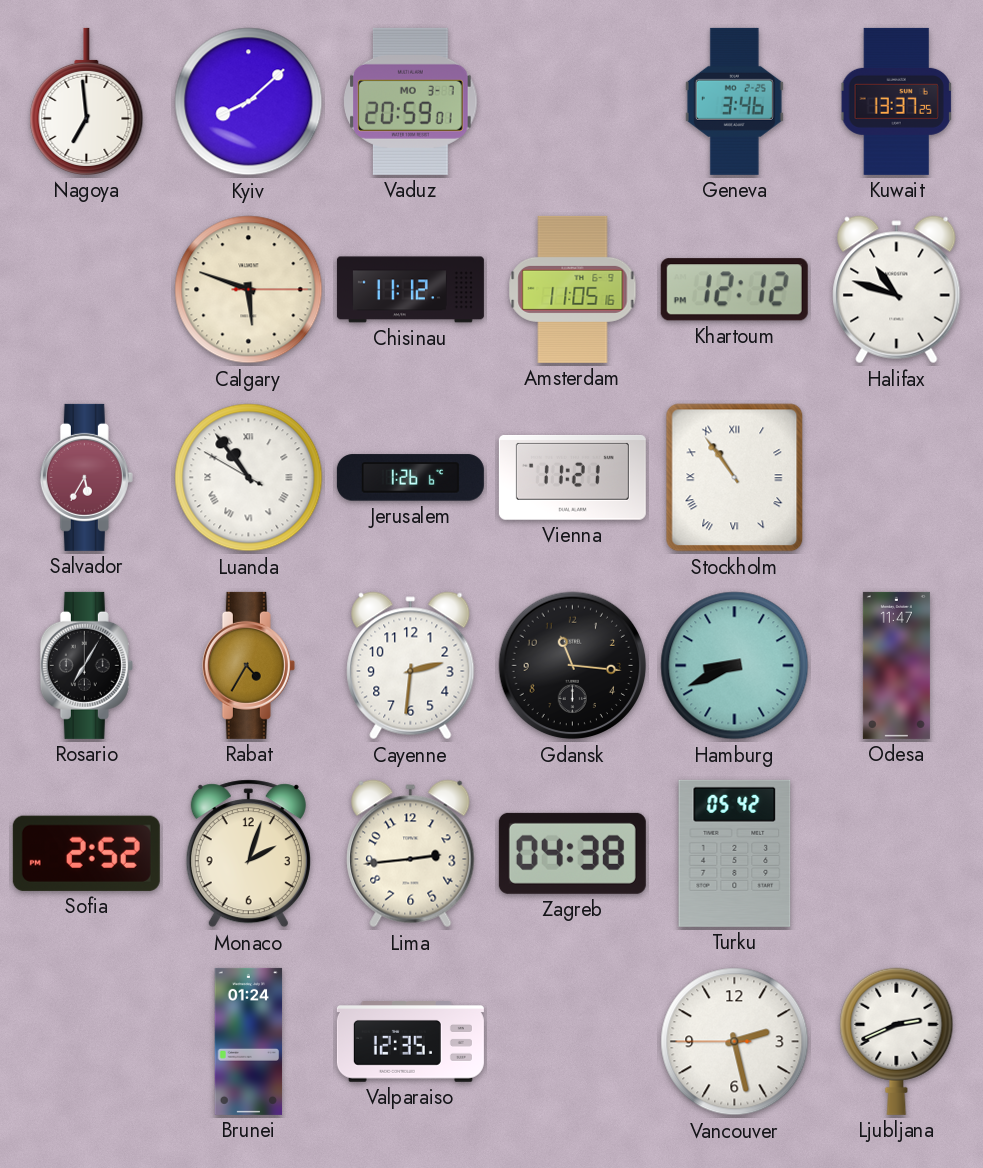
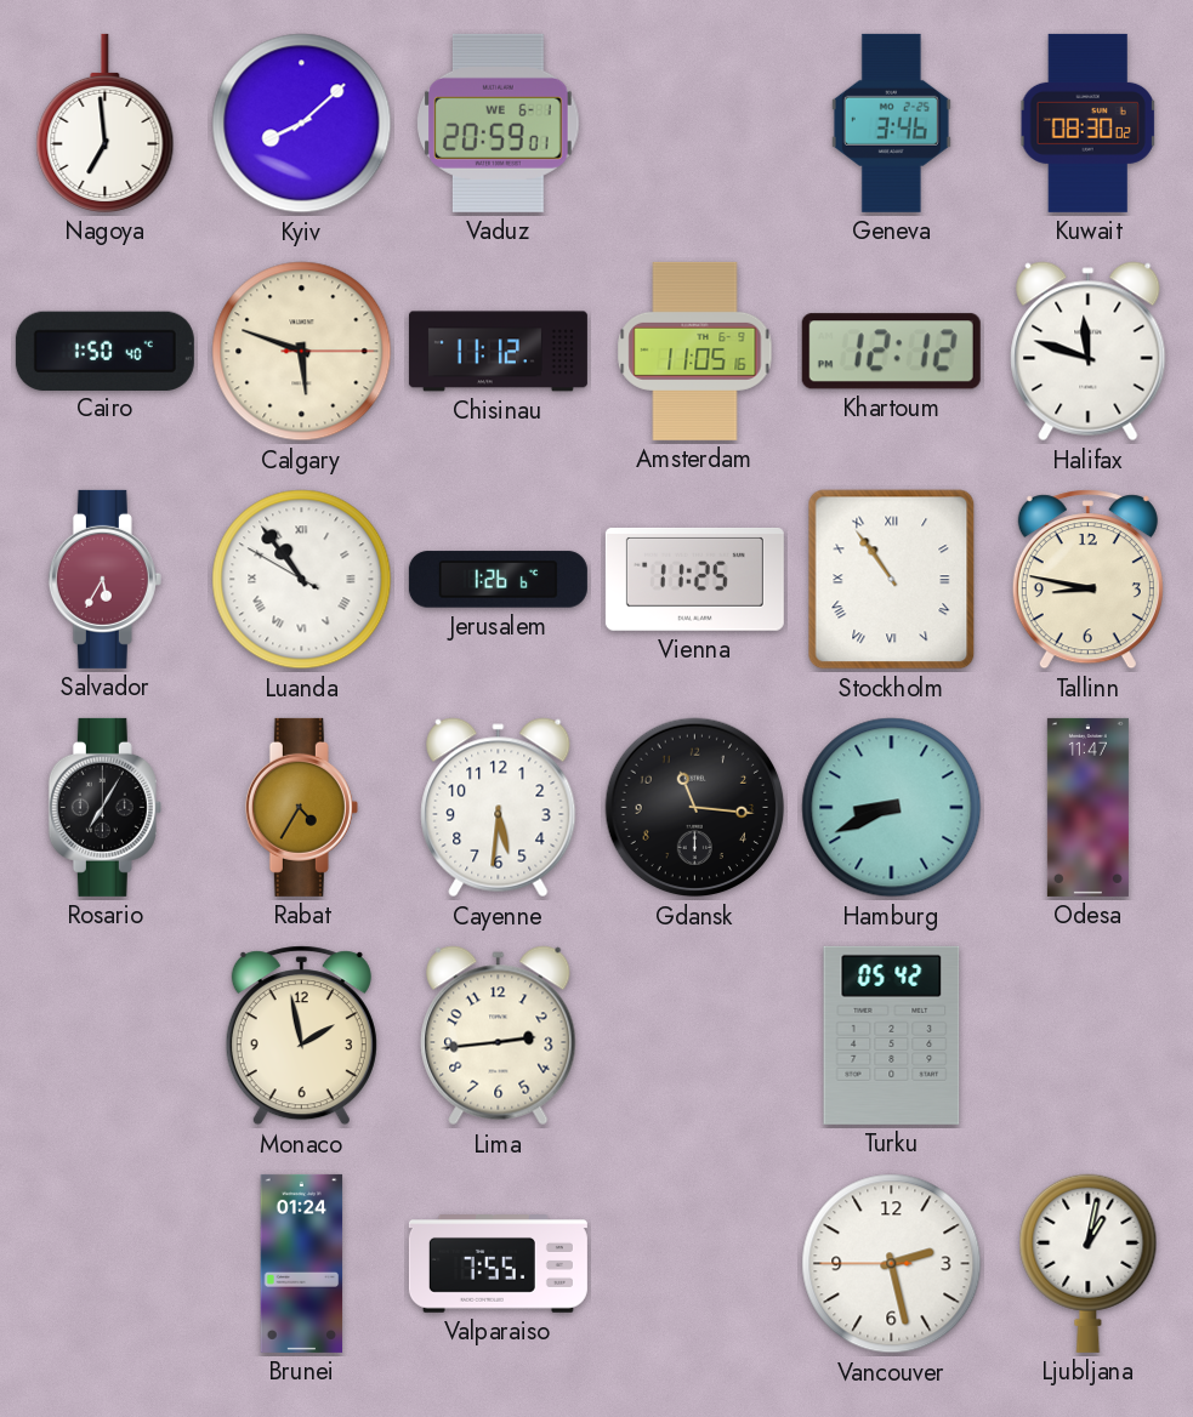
Vaduz date: MO 3-7 -> WE 6-1 (499, 123)
Kuwait: 13:37 -> 08:30 (1087, 123)
Cairo: none -> 1:50 (104, 351)
Halifax: 10:48 -> 11:48 (1089, 352)
Vienna: 11:21 -> 11:25 (694, 579)
Tallinn: none -> 8:47 (1087, 580)
Cayenne: 2:31 -> 5:31 (499, 808)
Sofia: 2:52 -> none (86, 853)
Monaco: 2:03 -> 1:58 (301, 1036)
Zagreb: 04:38 -> none (572, 853)
Valparaiso: 12:35 -> 7:55 (498, 1264)
Ljubljana: 2:41 -> 1:02 (1089, 1263)
